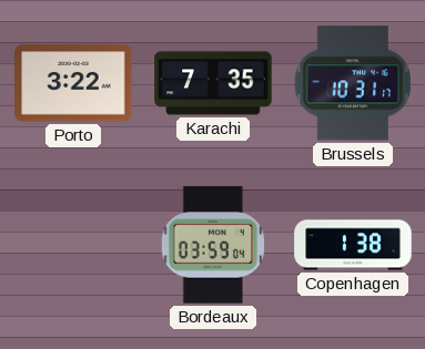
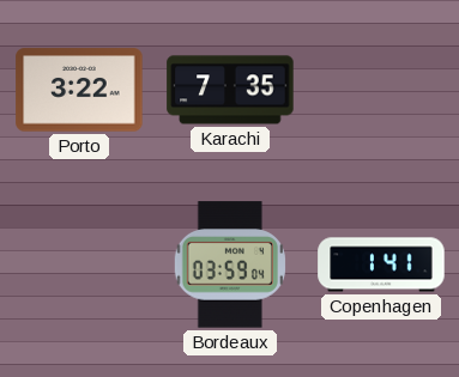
Brussels: 10:31 -> none (353, 83)
Copenhagen: 1:38 -> 1:41 (381, 264)
